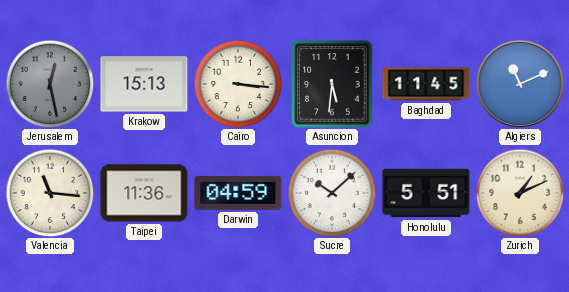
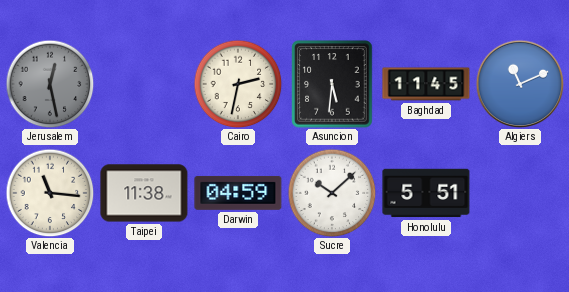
Krakow: 15:13 -> none (144, 84)
Cairo: 3:16 -> 2:32 (238, 84)
Taipei: 11:36 -> 11:38 (144, 193)
Zurich: 1:11 -> none (520, 193)
